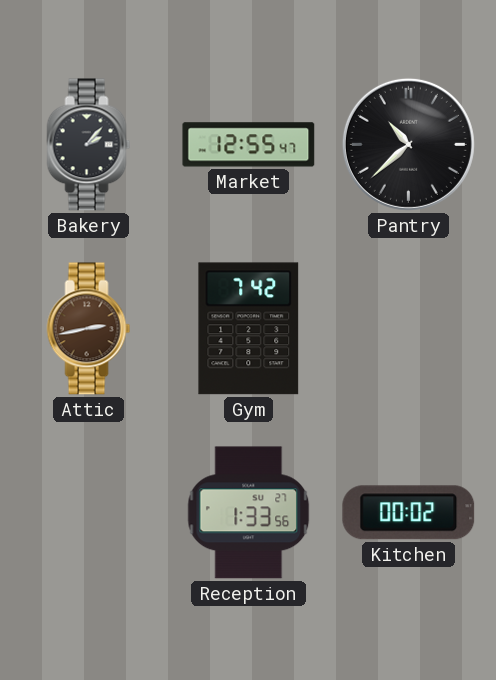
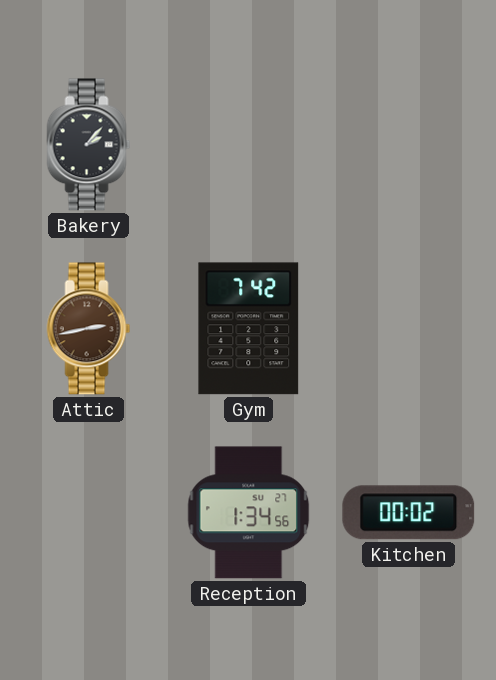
Market: 12:55 -> none (249, 145)
Pantry: 10:38 -> none (408, 144)
Reception: 1:33 -> 1:34 (249, 513)
